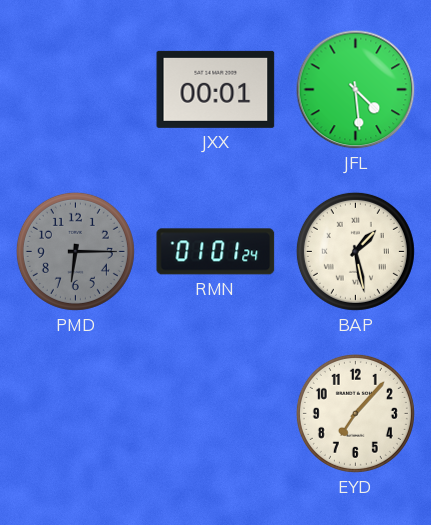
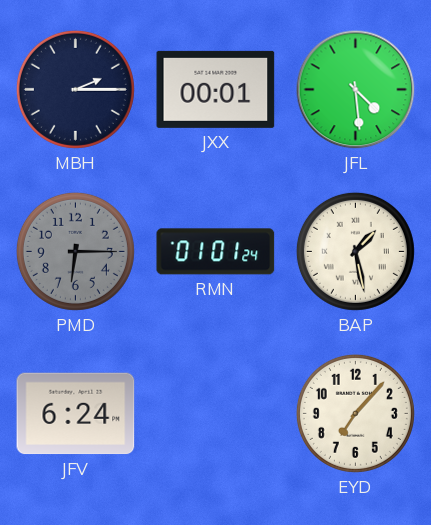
MBH: none -> 2:15 (75, 89)
JFV: none -> 6:24 (76, 414)
